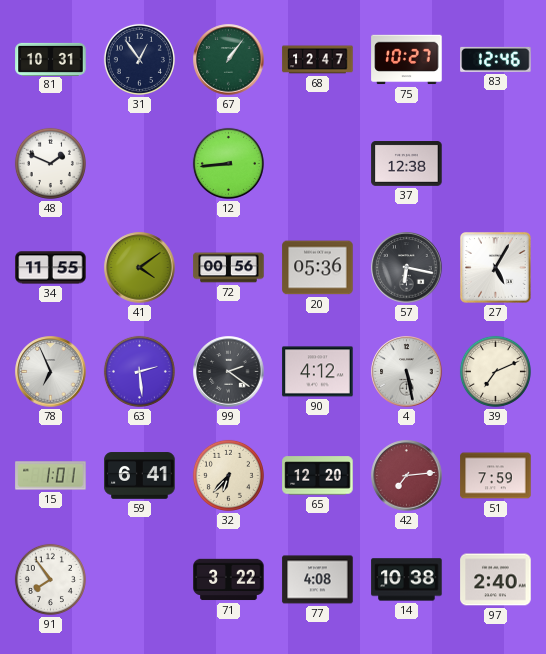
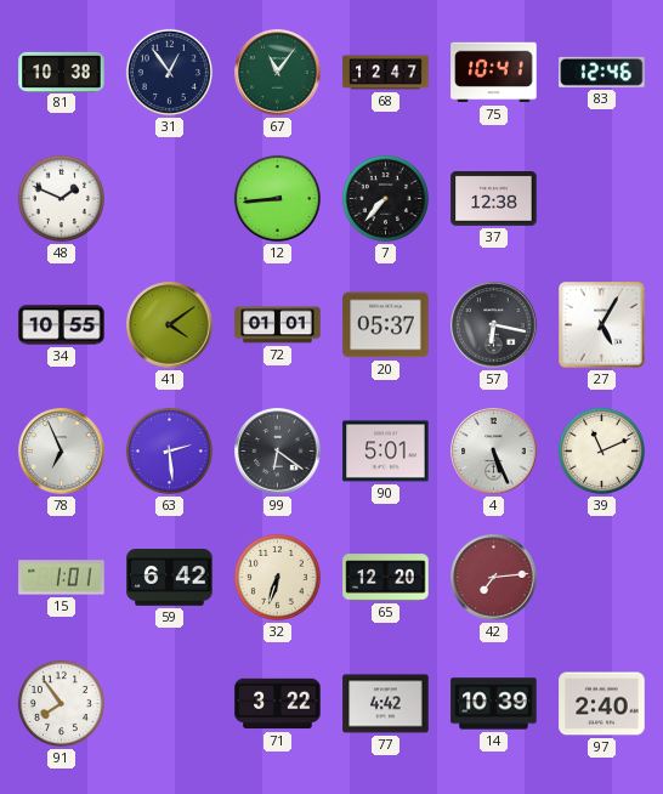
81: 10:31 -> 10:38 (62, 72)
67: 1:06 -> 11:06 (278, 73)
75: 10:27 -> 10:41 (494, 73)
7: none -> 7:37 (385, 198)
34: 11:55 -> 10:55 (62, 325)
72: 00:56 -> 01:01 (278, 325)
20: 05:36 -> 05:37 (386, 325)
99: 2:21 -> 6:21 (278, 452)
90: 4:12 -> 5:01 (386, 452)
4: 5:28 -> 5:26 (494, 452)
39: 7:11 -> 11:11 (601, 450)
59: 6:41 -> 6:42 (170, 578)
32: 6:37 -> 6:33 (277, 577)
51: 7:59 -> none (496, 476)
77: 4:08 -> 4:42 (386, 704)
14: 10:38 -> 10:39 (494, 704)
